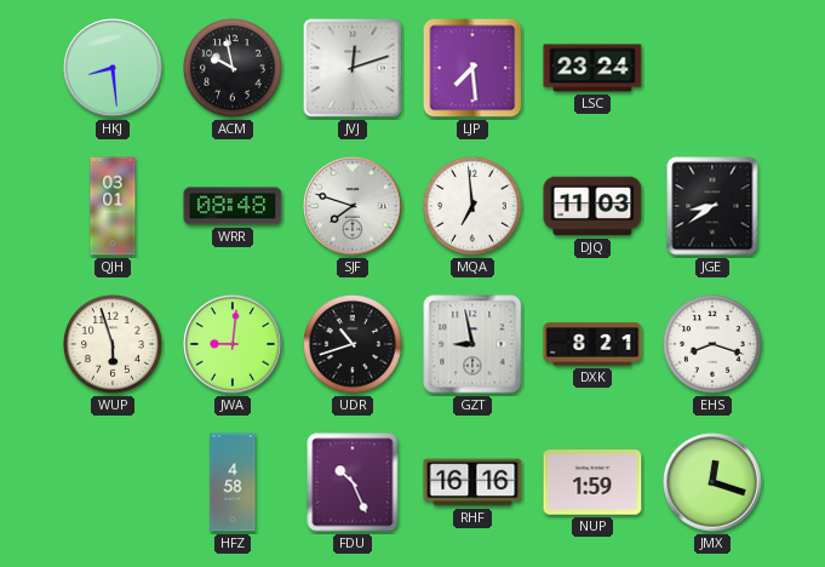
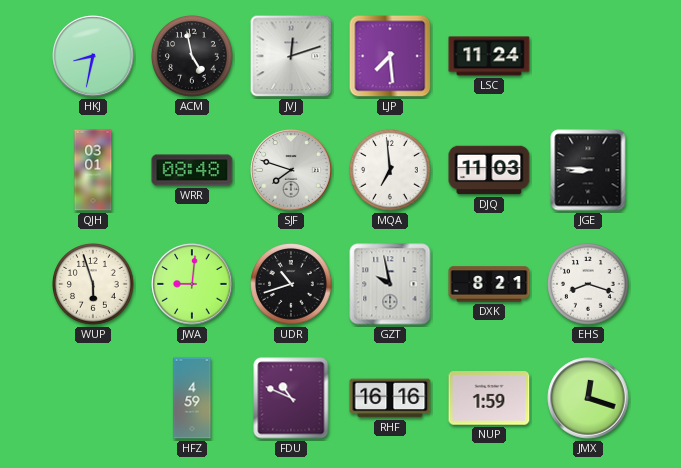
HKJ: 8:29 -> 8:32 (93, 56)
ACM: 9:58 -> 4:58 (193, 57)
LSC: 23:24 -> 11:24 (489, 56)
JGE: 8:39 -> 8:46 (588, 170)
GZT: 8:58 -> 9:58 (390, 284)
HFZ: 4:58 -> 4:59 (192, 398)
FDU: 10:26 -> 10:49 (291, 398)
